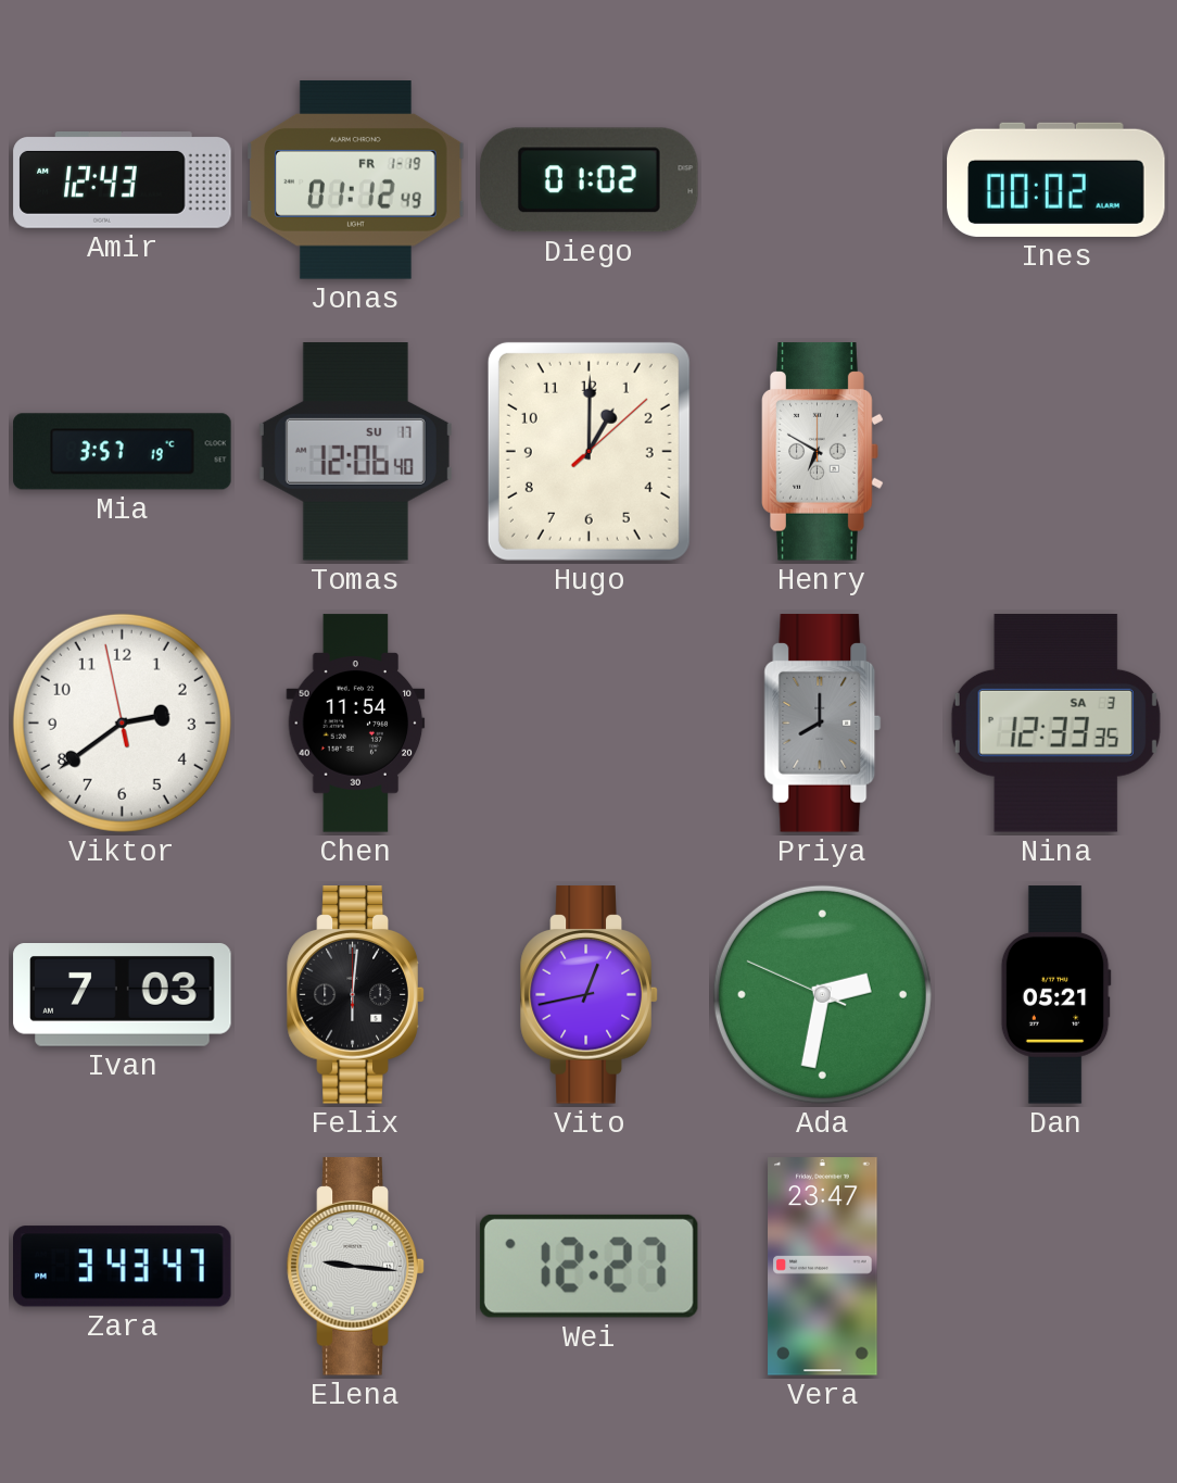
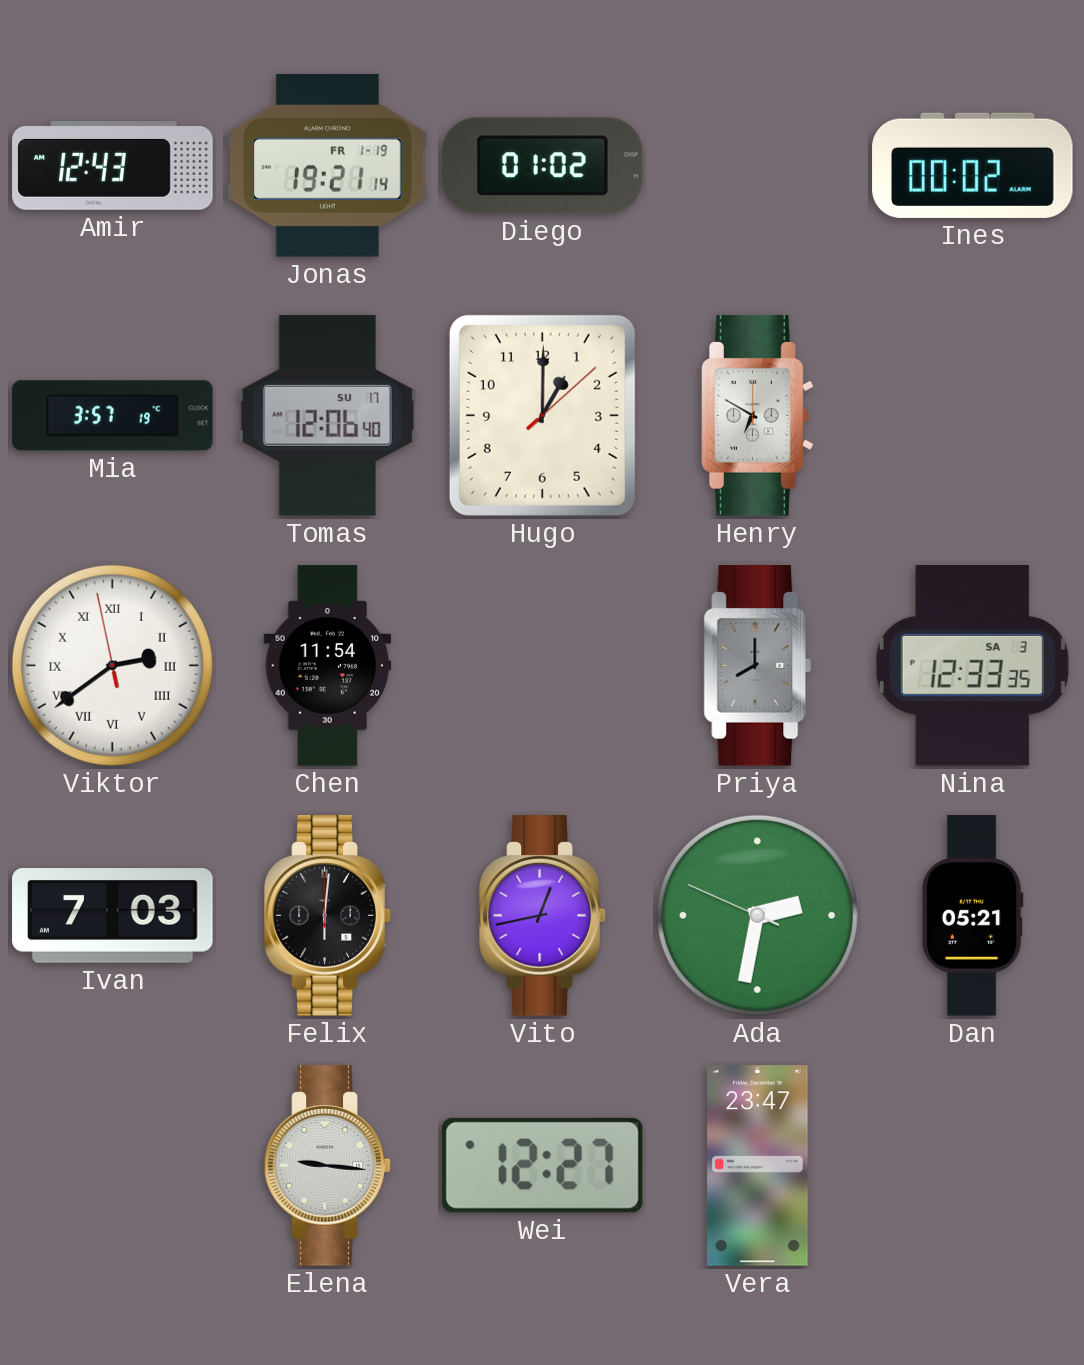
Jonas: 01:12 -> 19:21 (328, 166)
Viktor numerals: Arabic -> Roman (112, 665)
Zara: 3:43 -> none (123, 1267)
